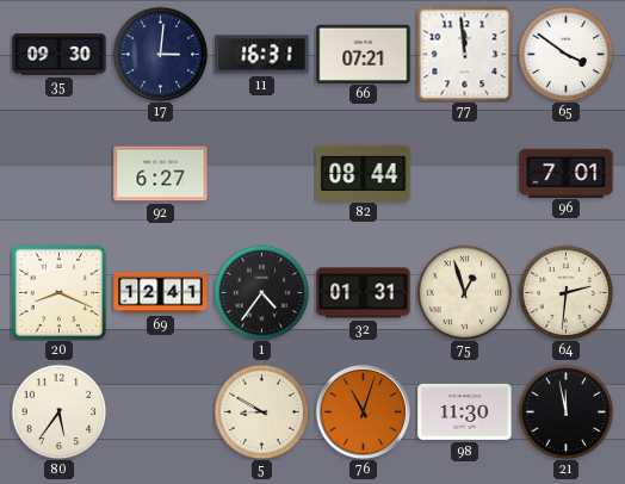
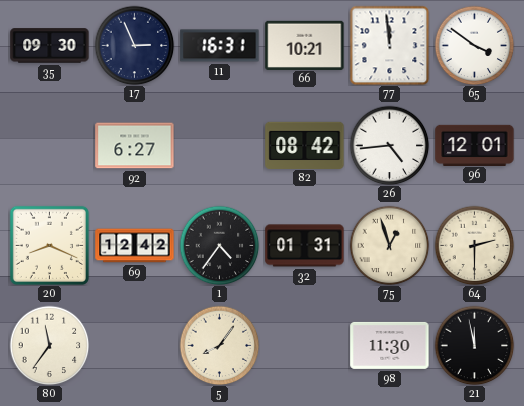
17: 3:01 -> 2:56 (134, 45)
66: 07:21 -> 10:21 (305, 45)
82: 08:44 -> 08:42 (305, 145)
26: none -> 4:44 (389, 145)
96: 7:01 -> 12:01 (475, 145)
69: 12:41 -> 12:42 (135, 246)
64: 2:31 -> 2:30 (474, 245)
80: 5:36 -> 11:36 (49, 345)
5: 8:50 -> 8:06 (219, 345)
76: 11:03 -> none (363, 411)
